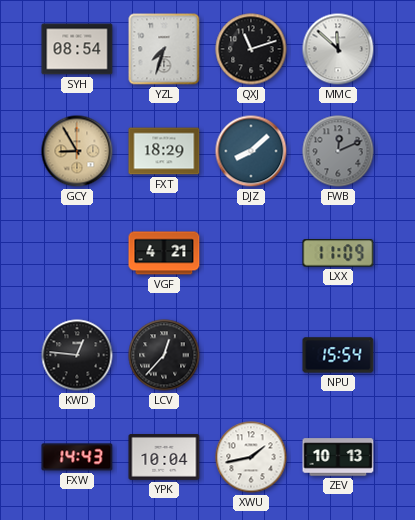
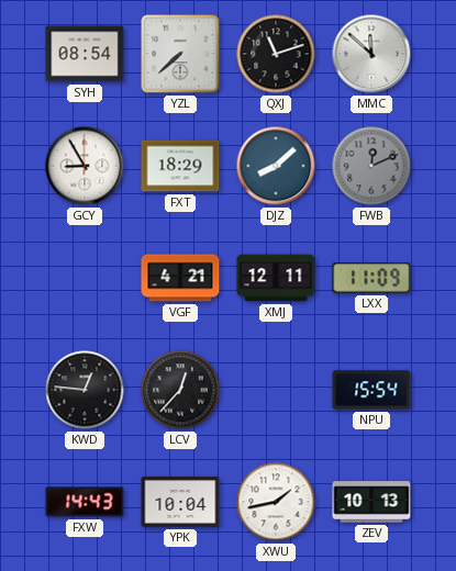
YZL: 7:33 -> 7:38 (180, 54)
GCY dial: champagne -> white (85, 166)
XMJ: none -> 12:11 (276, 278)
